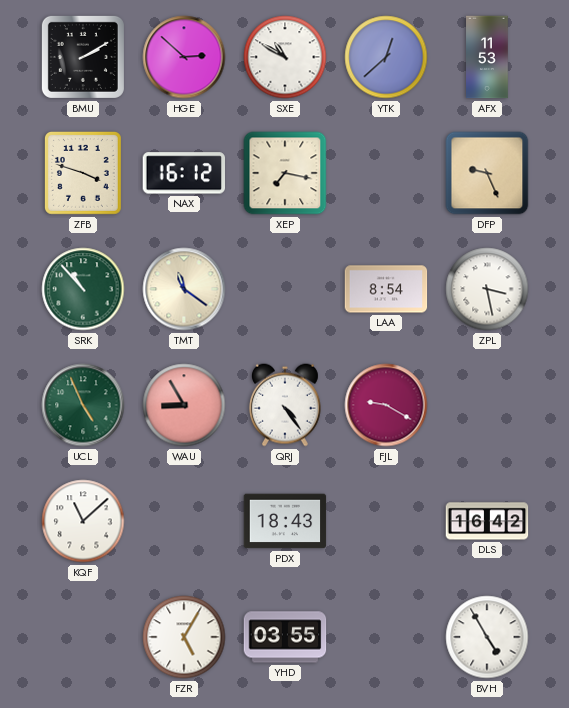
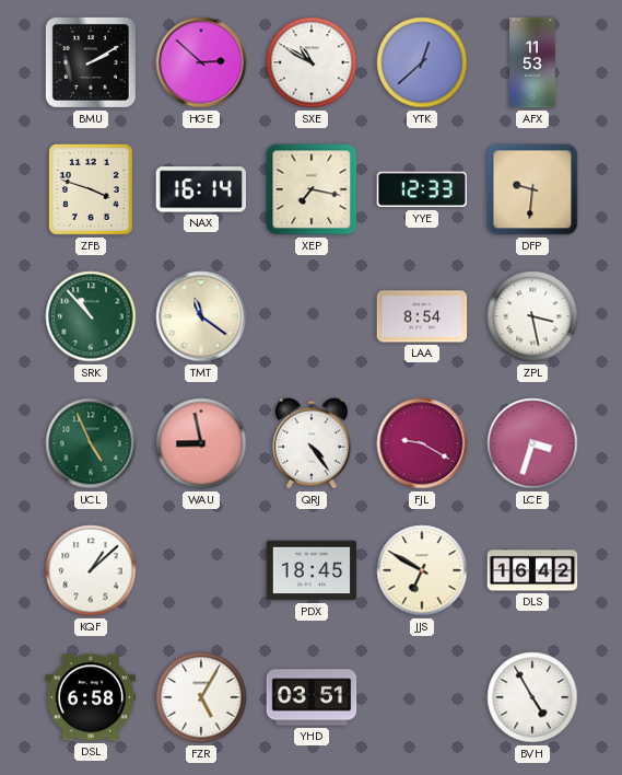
NAX: 16:12 -> 16:14 (201, 189)
YYE: none -> 12:33 (422, 189)
DFP: 9:26 -> 9:31 (532, 189)
WAU: 8:55 -> 8:58 (201, 443)
LCE: none -> 3:33 (532, 443)
KQF: 11:08 -> 1:08 (91, 570)
PDX: 18:43 -> 18:45 (312, 570)
JJS: none -> 6:50 (422, 570)
DSL: none -> 6:58 (91, 697)
YHD: 03:55 -> 03:51 (312, 697)
